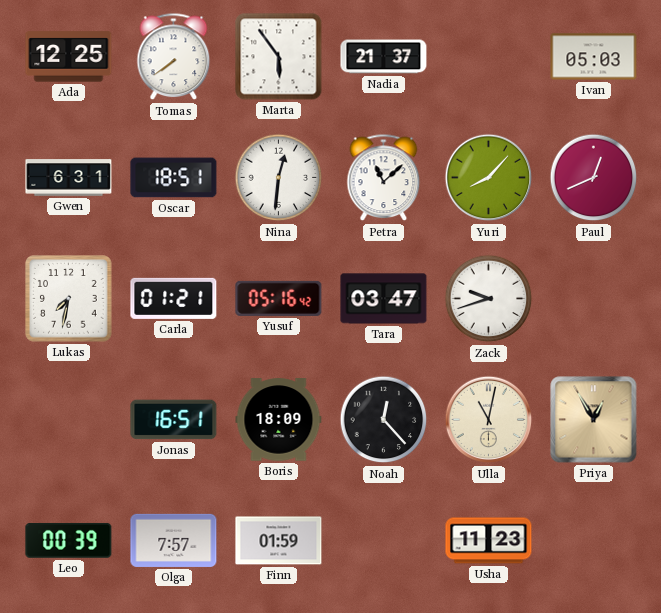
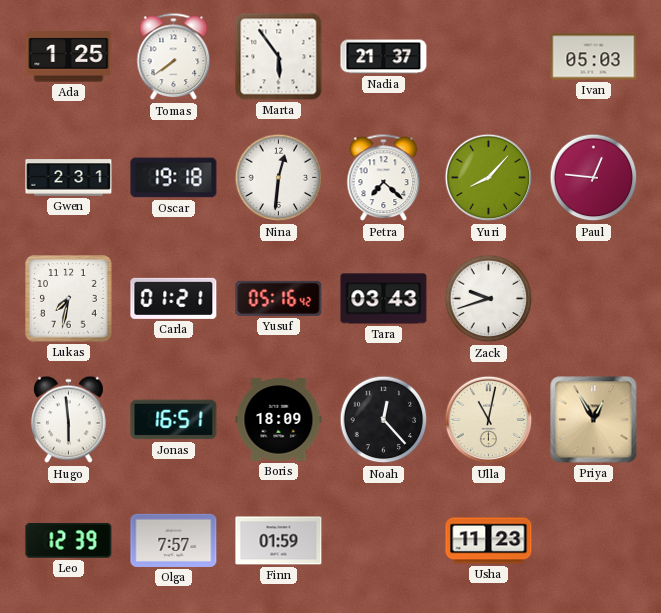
Ada: 12:25 -> 1:25 (69, 57)
Gwen: 6:31 -> 2:31 (69, 178)
Oscar: 18:51 -> 19:18 (174, 178)
Petra: 11:08 -> 7:22 (384, 178)
Paul: 12:41 -> 12:46 (594, 178)
Tara: 03:47 -> 03:43 (384, 299)
Hugo: none -> 5:59 (69, 420)
Leo: 00:39 -> 12:39 (69, 540)
